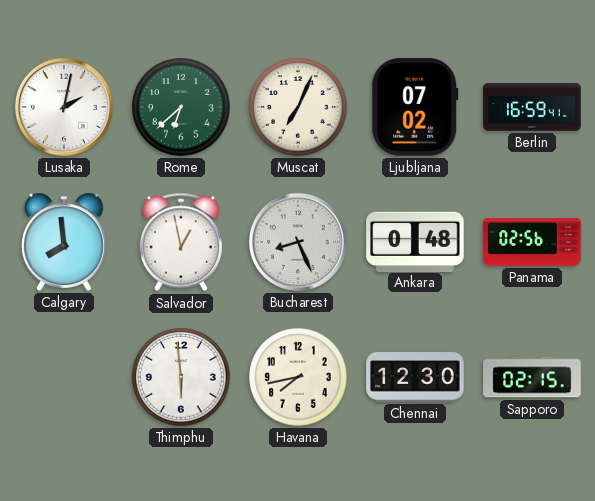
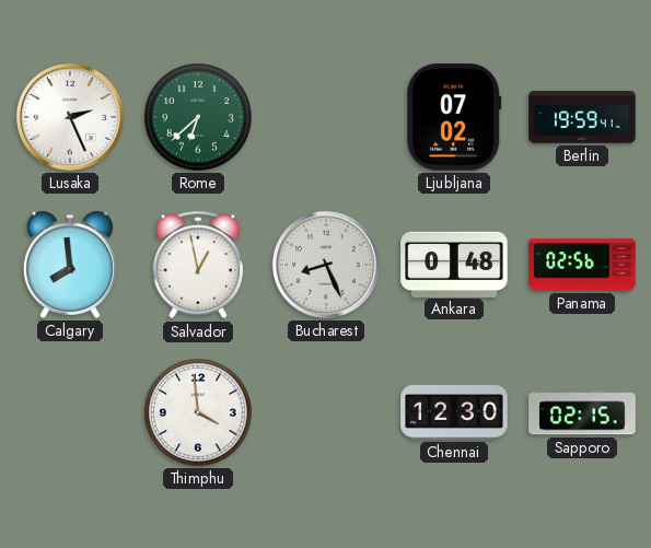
Lusaka: 2:02 -> 2:26 (70, 117)
Muscat: 7:04 -> none (298, 107)
Berlin: 16:59 -> 19:59 (582, 117)
Thimphu: 5:59 -> 3:59 (198, 412)
Havana: 7:43 -> none (298, 377)
